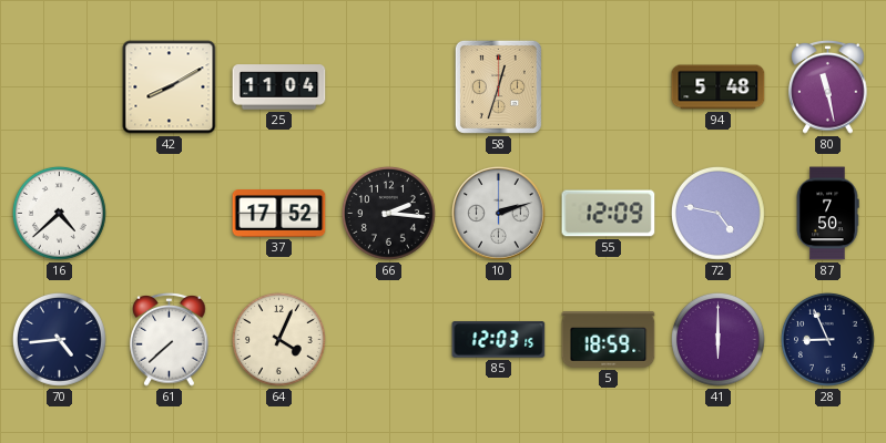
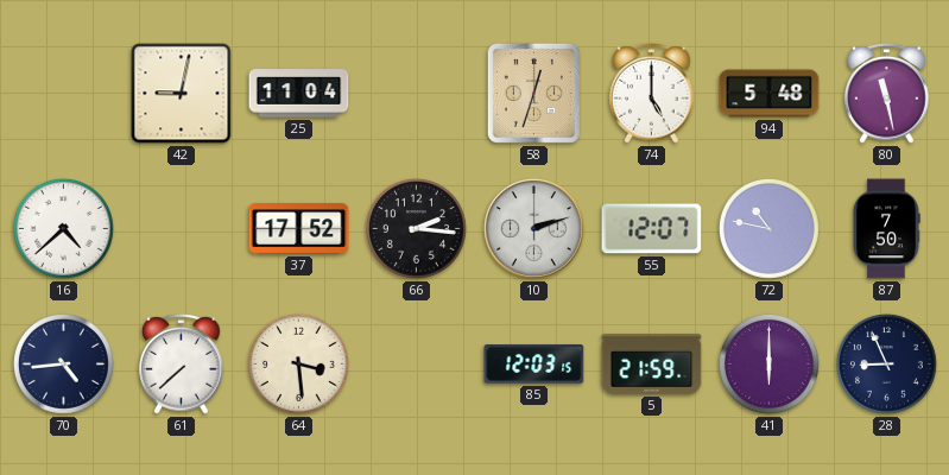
42: 8:10 -> 9:02 (182, 94)
74: none -> 5:00 (652, 94)
55: 12:09 -> 12:07 (652, 229)
72: 4:47 -> 10:47 (768, 228)
64: 4:04 -> 3:29 (298, 363)
5: 18:59 -> 21:59 (652, 365)
